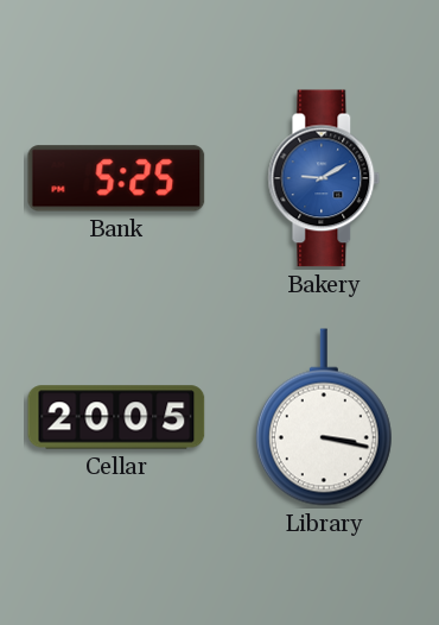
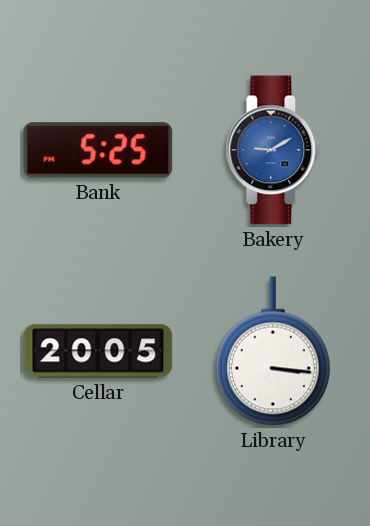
Library: 3:17 -> 3:16 (273, 351)
